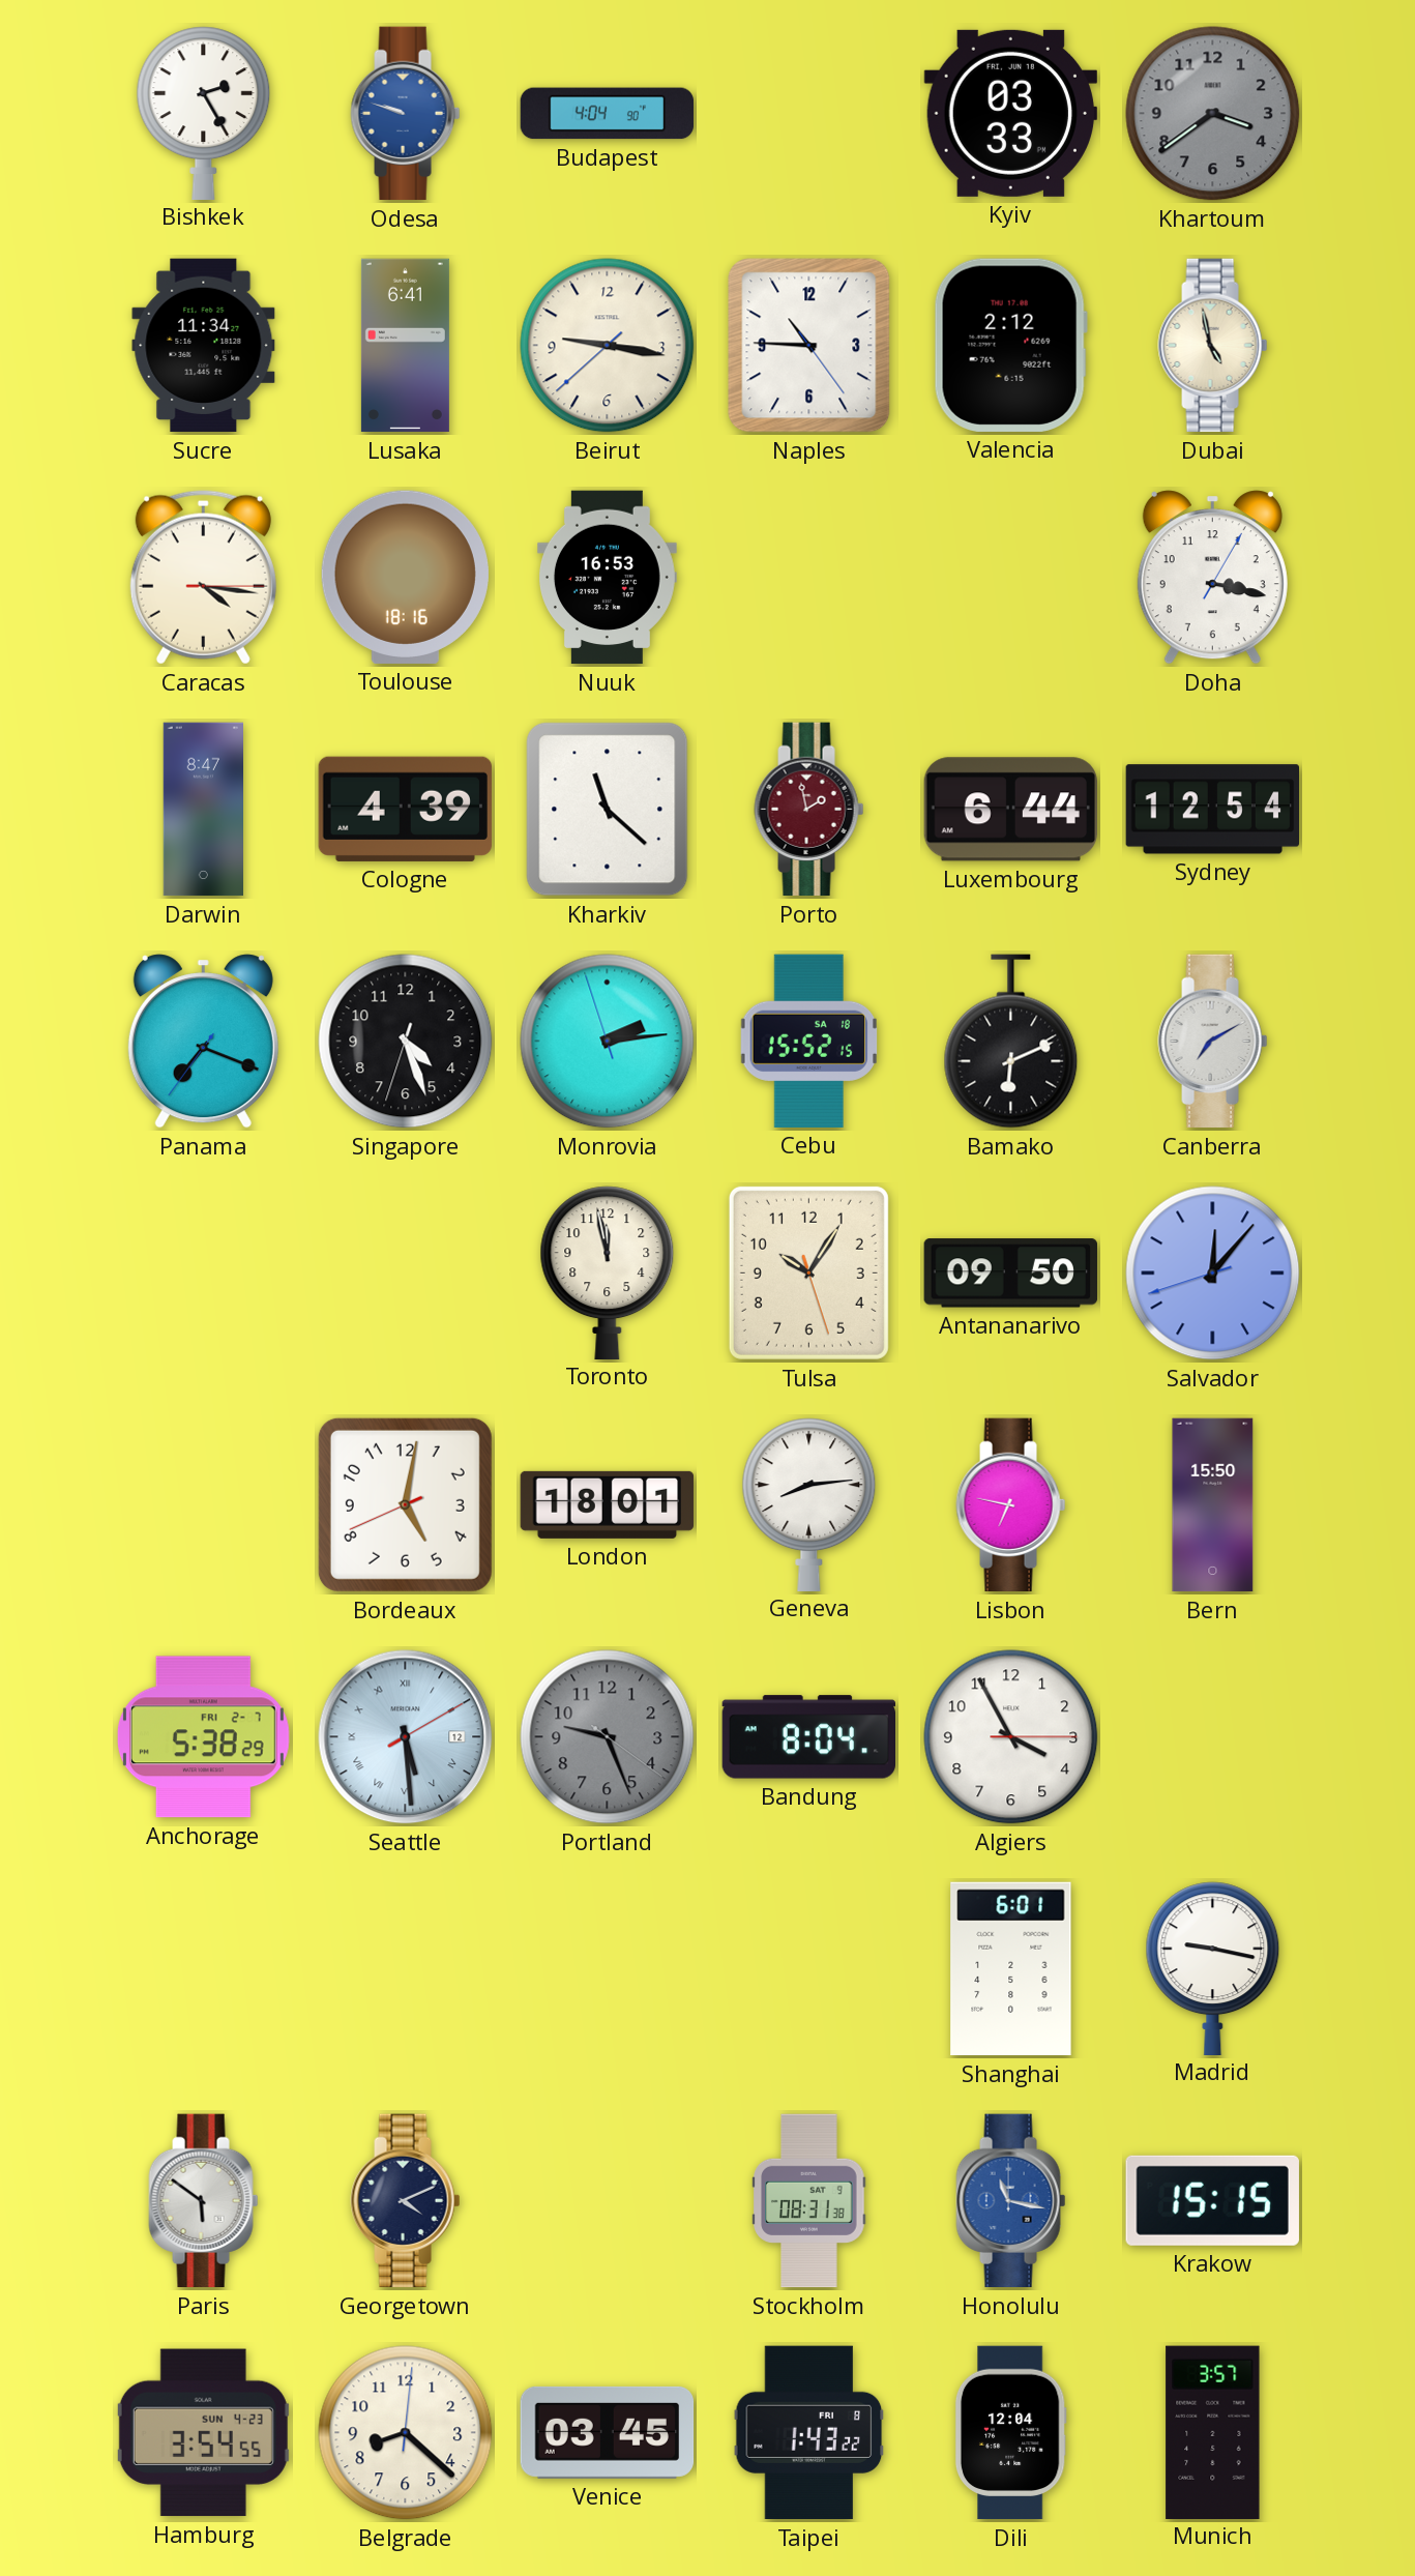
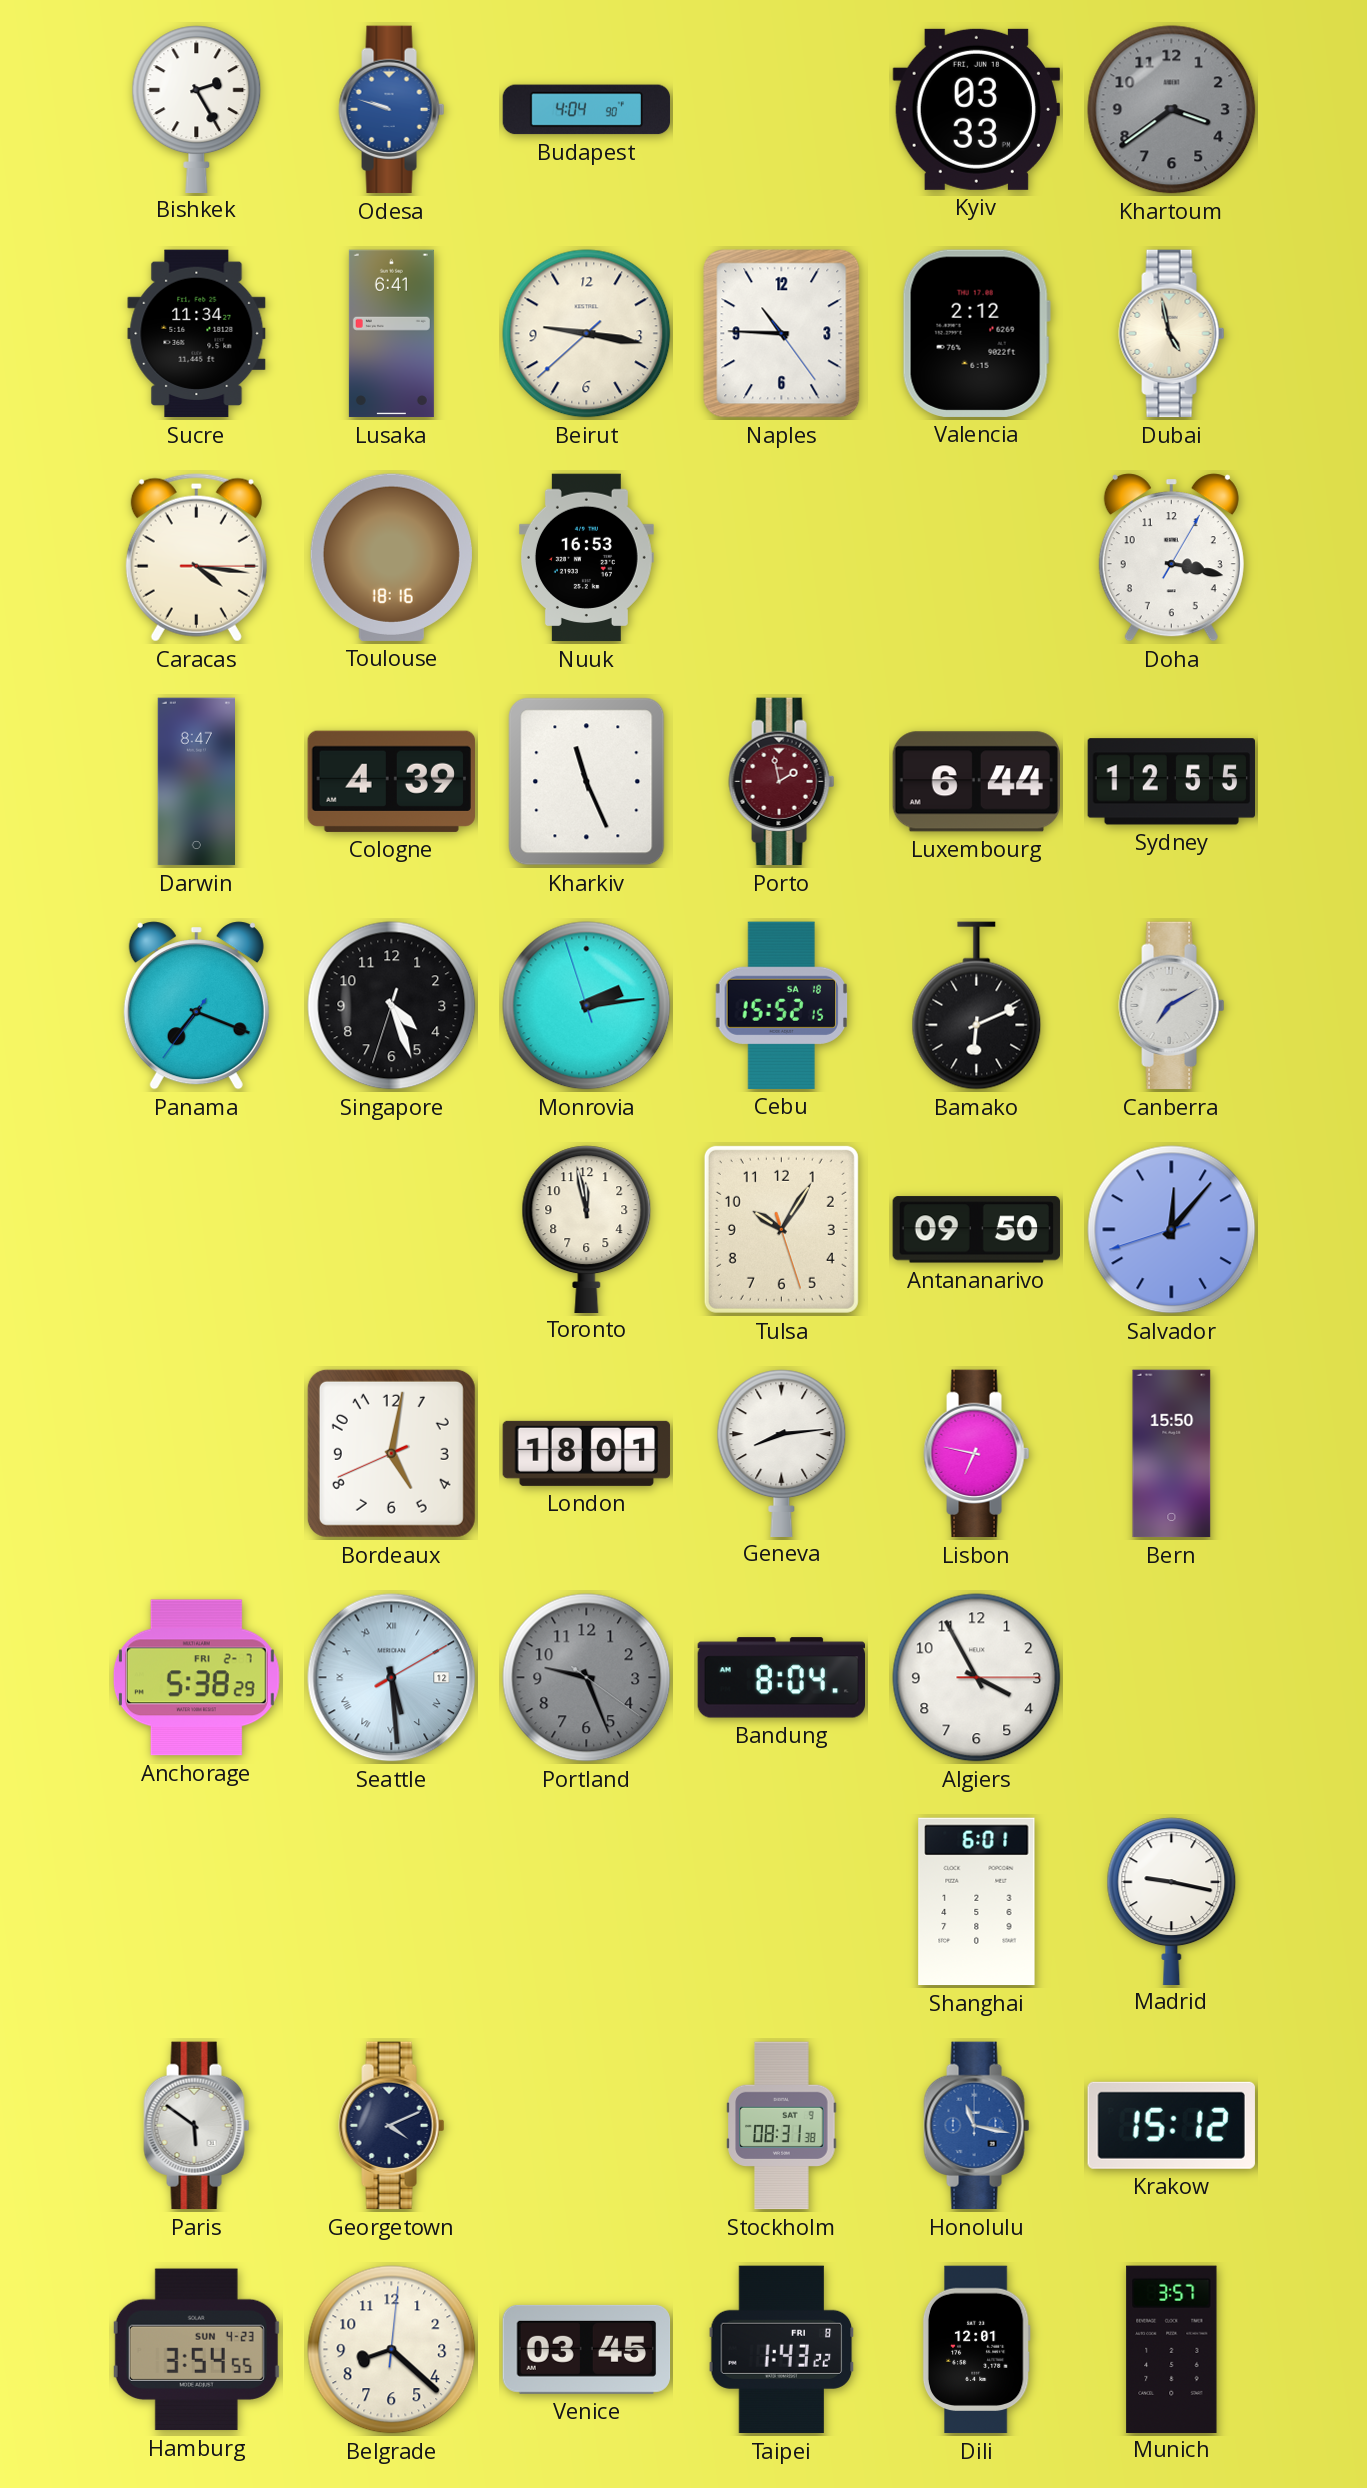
Kharkiv: 11:22 -> 11:26 (587, 782)
Sydney: 12:54 -> 12:55 (1171, 782)
Krakow: 15:15 -> 15:12 (1171, 2125)
Dili: 12:04 -> 12:01 (976, 2350)
